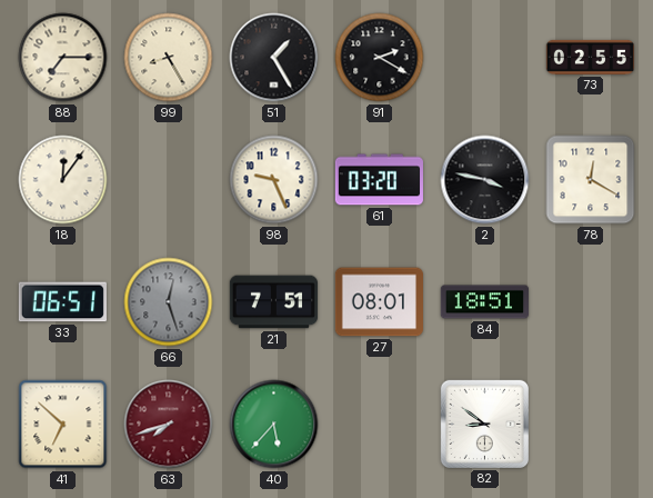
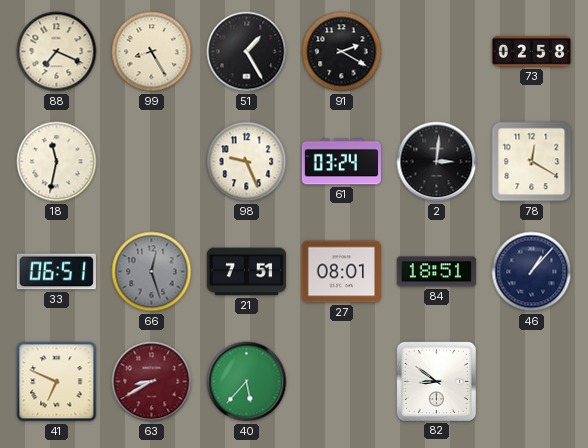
88: 7:15 -> 7:19 (57, 52)
73: 02:55 -> 02:58 (531, 51)
18: 12:06 -> 11:32 (57, 162)
61: 03:20 -> 03:24 (341, 162)
2: 3:47 -> 3:01 (437, 162)
46: none -> 1:07 (532, 272)
41: 6:52 -> 6:49 (57, 382)
63: 7:42 -> 8:40 (152, 382)
